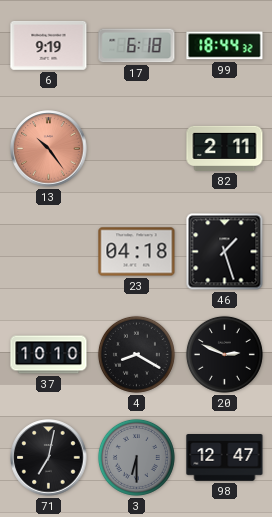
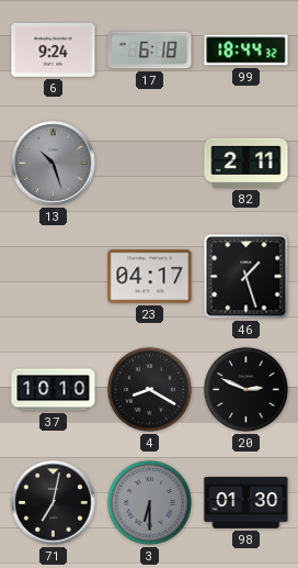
6: 9:19 -> 9:24 (54, 49)
13: 10:24 -> 10:27 (54, 164)
13 dial: salmon -> grey (54, 164)
23: 04:18 -> 04:17 (150, 277)
98: 12:47 -> 01:30 (247, 503)
